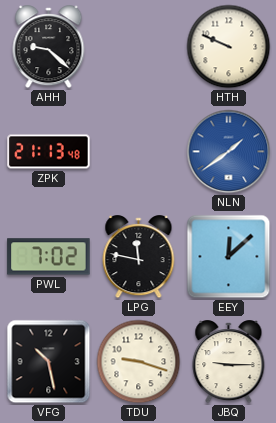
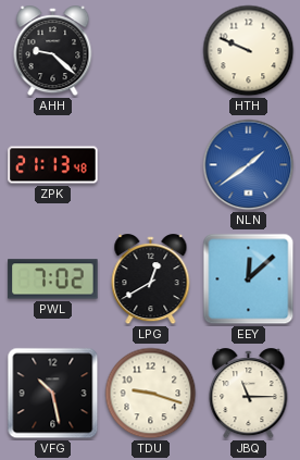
LPG: 11:47 -> 12:40 (151, 279)
JBQ: 9:15 -> 11:15 (249, 394)
